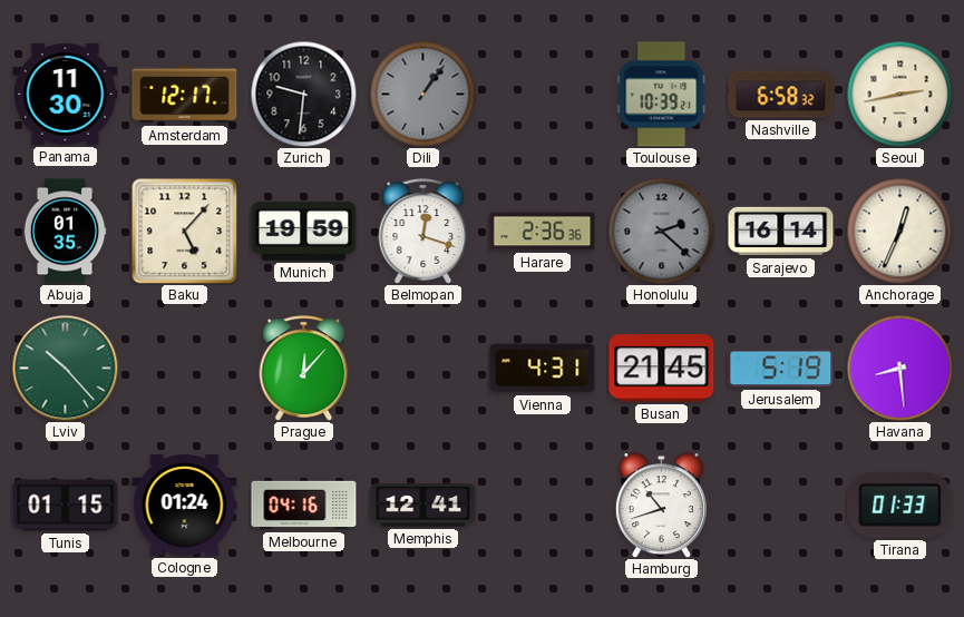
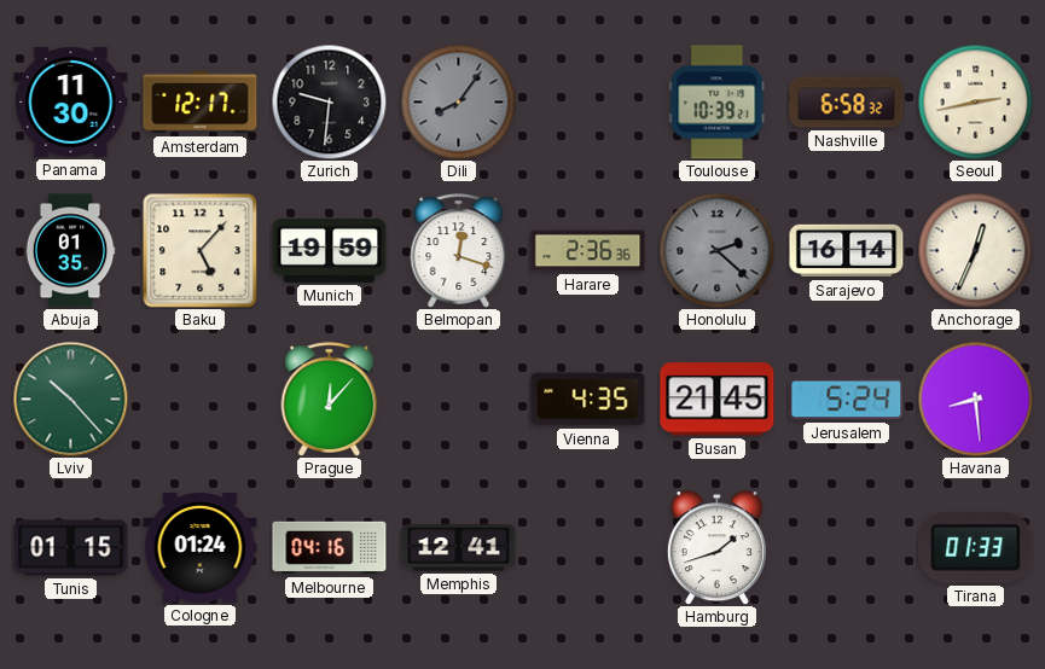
Dili: 1:06 -> 8:06 (458, 101)
Vienna: 4:31 -> 4:35 (588, 400)
Jerusalem: 5:19 -> 5:24 (847, 400)
Hamburg: 10:42 -> 1:42 (716, 548)
